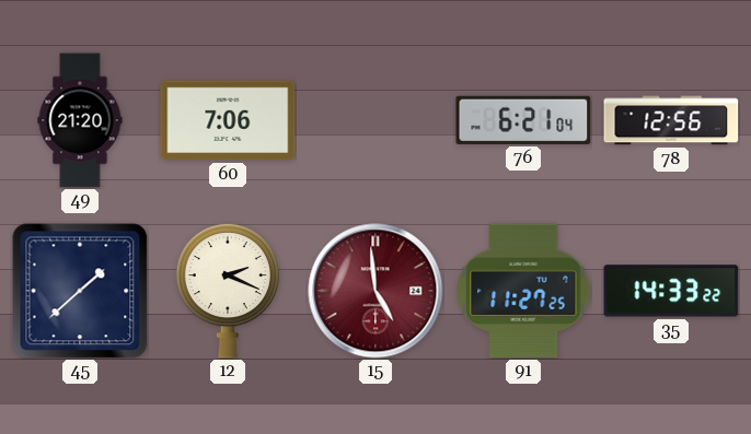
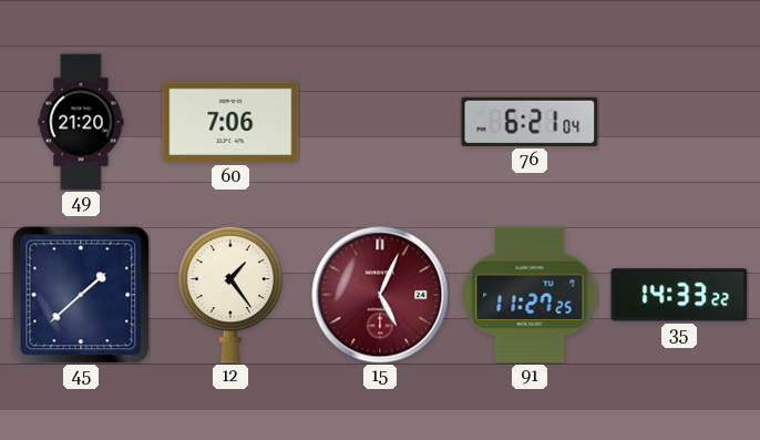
78: 12:56 -> none (671, 120)
12: 2:19 -> 1:24 (230, 295)
15: 4:59 -> 5:04 (380, 295)
